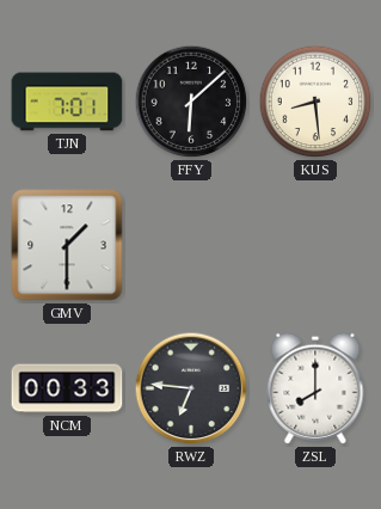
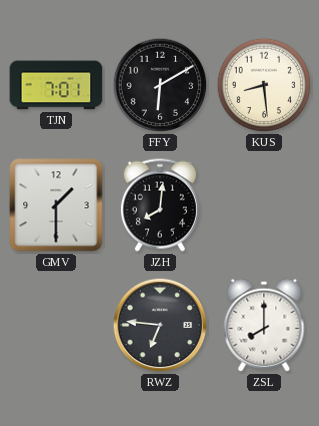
FFY: 6:08 -> 6:10 (160, 85)
JZH: none -> 8:01 (160, 205)
NCM: 00:33 -> none (67, 388)
